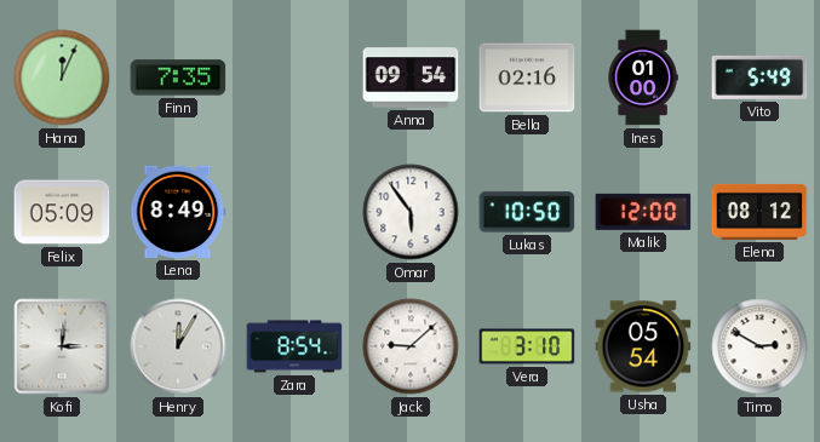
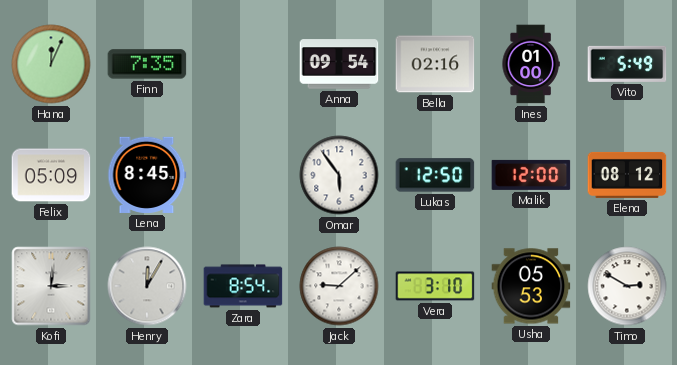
Lena: 8:49 -> 8:45 (147, 175)
Lukas: 10:50 -> 12:50 (435, 175)
Usha: 05:54 -> 05:53 (531, 286)
